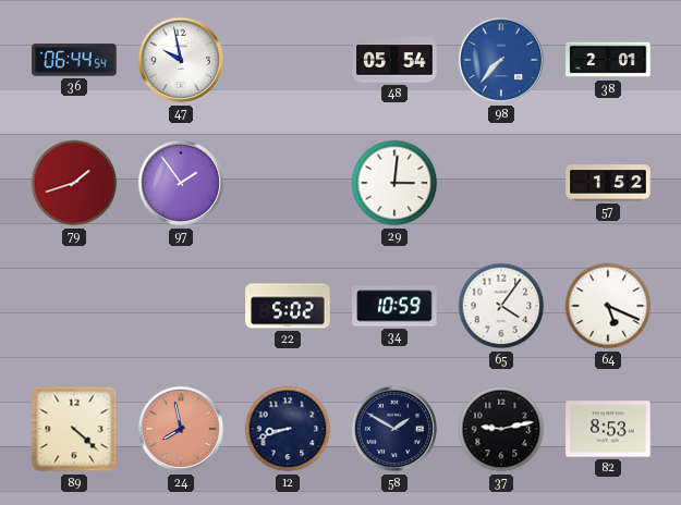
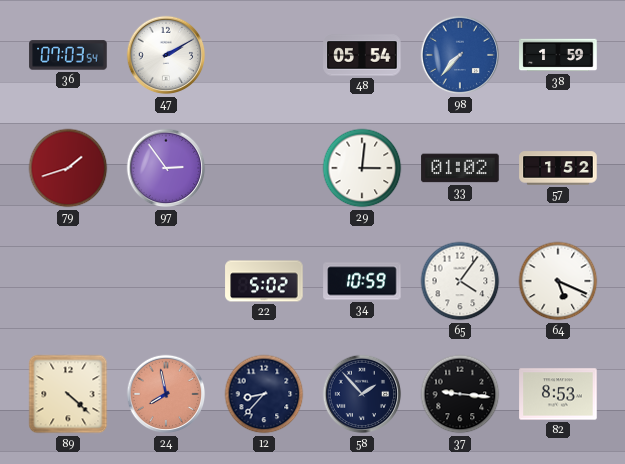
36: 06:44 -> 07:03 (68, 55)
47: 9:58 -> 2:10 (166, 55)
38: 2:01 -> 1:59 (558, 55)
97: 1:54 -> 2:54 (166, 168)
33: none -> 01:02 (460, 168)
12: 8:42 -> 8:37 (264, 394)
58: 1:50 -> 1:53 (362, 394)
37: 9:13 -> 9:16 (460, 394)
